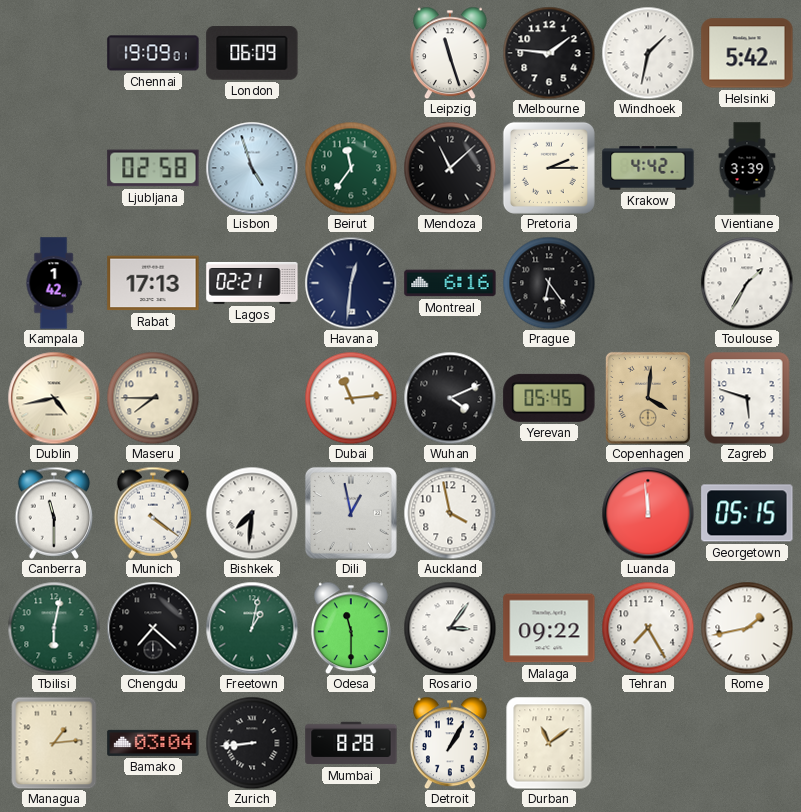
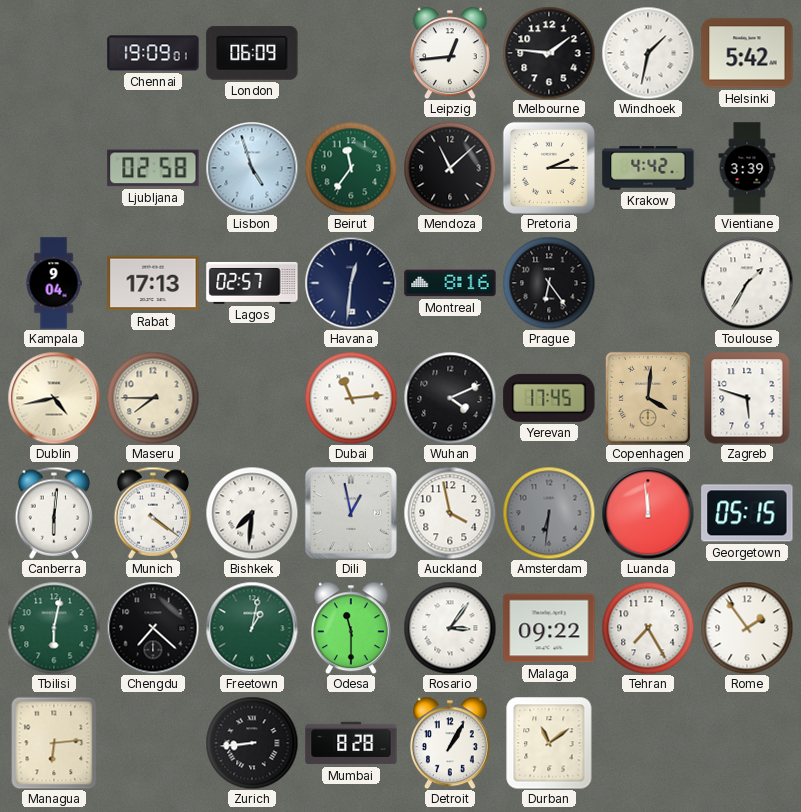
Leipzig: 11:27 -> 12:44 (450, 53)
Kampala: 1:42 -> 9:04 (54, 283)
Lagos: 02:21 -> 02:57 (252, 283)
Montreal: 6:16 -> 8:16 (450, 283)
Yerevan: 05:45 -> 17:45 (549, 398)
Canberra: 11:30 -> 6:01 (54, 513)
Amsterdam: none -> 6:31 (549, 513)
Rome: 1:43 -> 1:54 (747, 628)
Managua: 1:14 -> 6:14 (54, 743)
Bamako: 03:04 -> none (153, 743)
